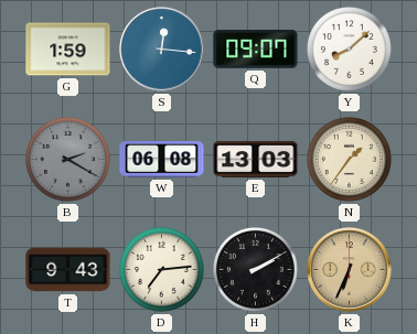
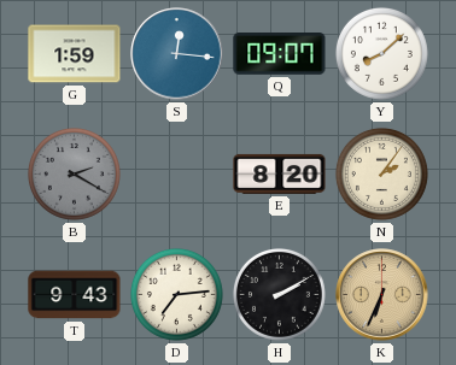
W: 06:08 -> none (162, 160)
E: 13:03 -> 8:20 (280, 173)
N: 1:36 -> 2:06 (381, 173)
